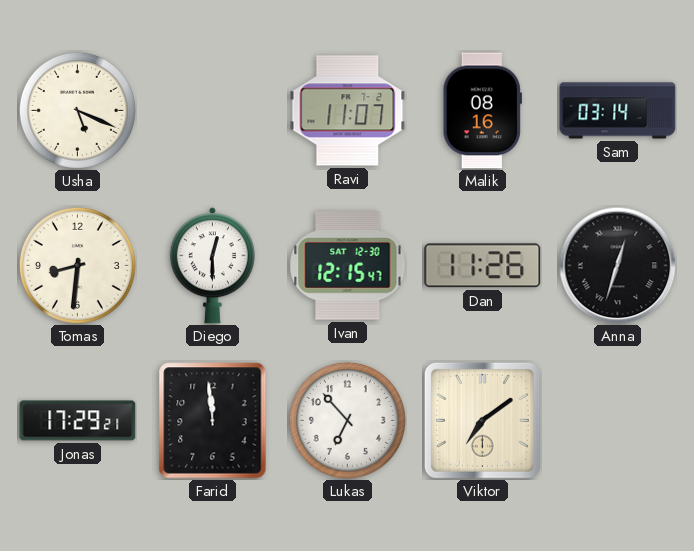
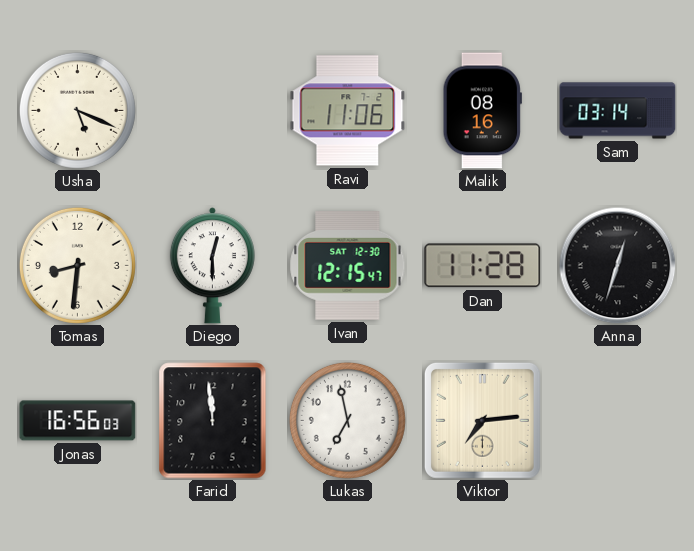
Ravi: 11:07 -> 11:06 (348, 111)
Dan: 11:26 -> 11:28 (483, 266)
Jonas: 17:29 -> 16:56 (78, 421)
Lukas: 6:53 -> 6:58 (347, 420)
Viktor: 7:09 -> 7:14 (482, 420)
